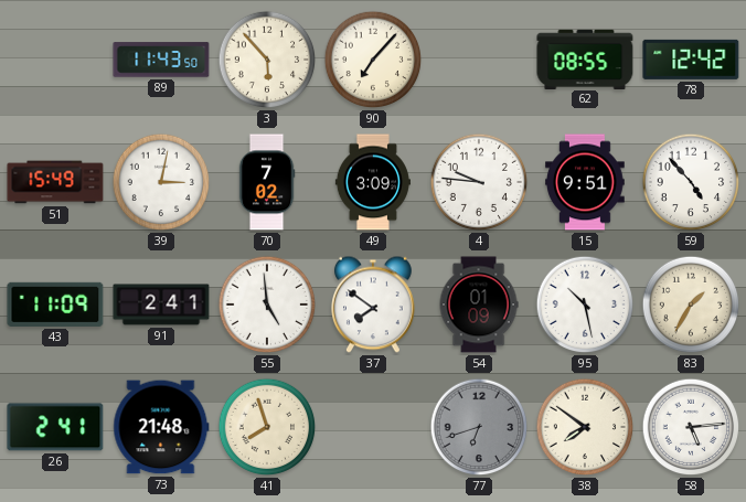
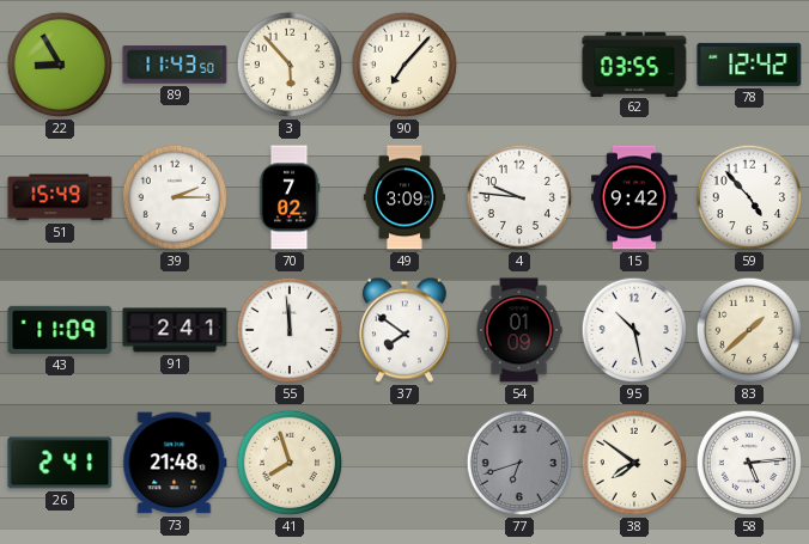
22: none -> 8:55 (60, 65)
62: 08:55 -> 03:55 (634, 63)
39: 3:02 -> 2:15 (175, 197)
15: 9:51 -> 9:42 (635, 197)
55: 4:59 -> 11:59 (290, 330)
83: 1:35 -> 1:38 (749, 330)
